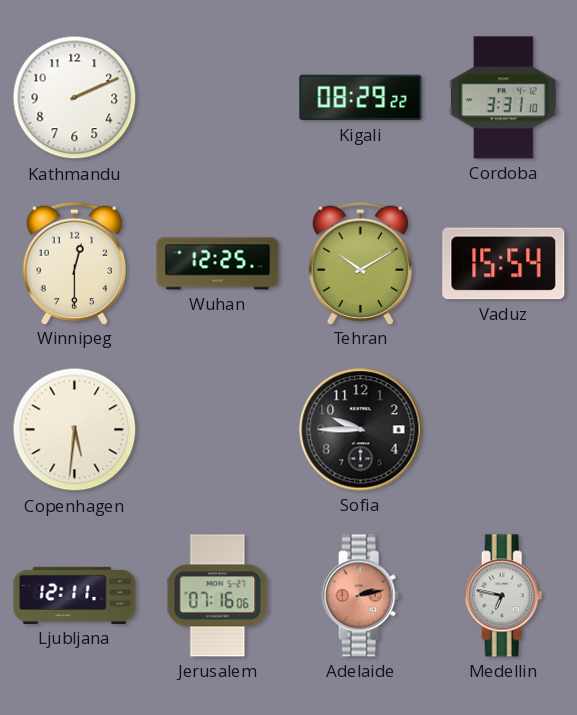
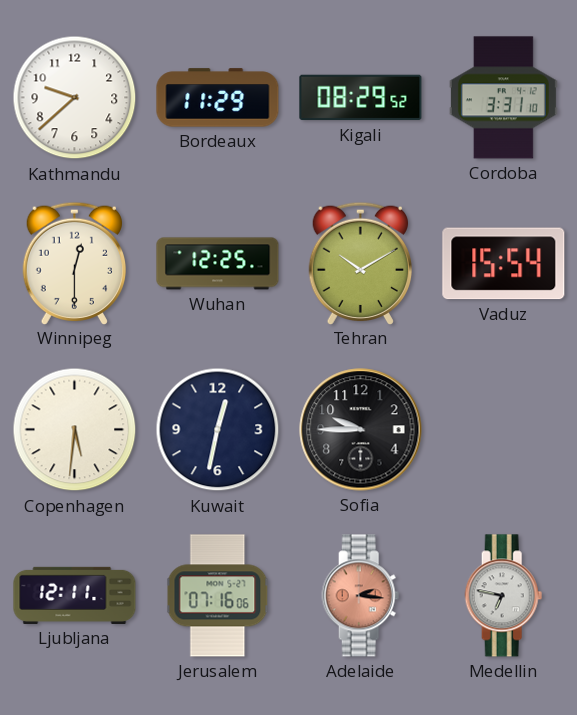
Kathmandu: 2:11 -> 9:38 (75, 98)
Bordeaux: none -> 11:29 (218, 98)
Kigali: 08:29:22 -> 08:29:52 (361, 98)
Kuwait: none -> 12:32 (218, 430)
Adelaide: 2:13 -> 2:16 (361, 596)
